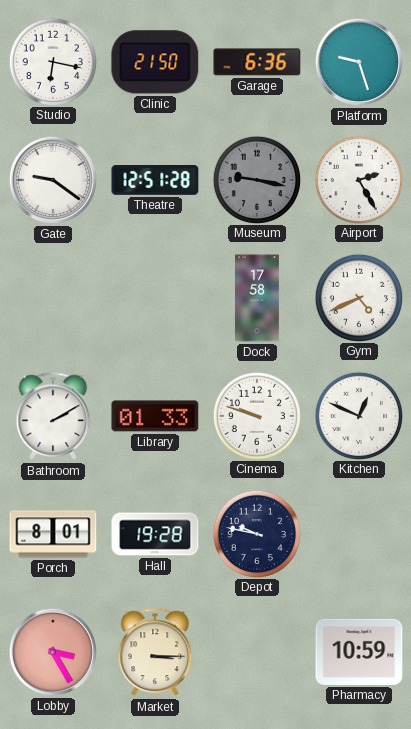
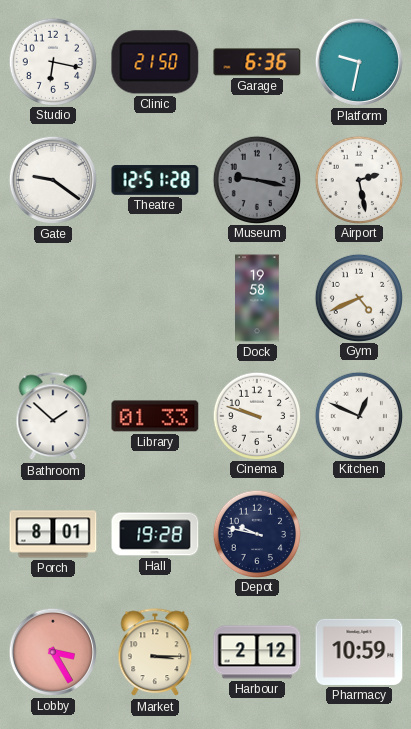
Platform: 9:27 -> 9:32 (359, 62)
Airport: 2:25 -> 2:28 (358, 179)
Dock: 17:58 -> 19:58 (258, 298)
Bathroom: 2:10 -> 1:52 (53, 417)
Harbour: none -> 2:12 (257, 652)
